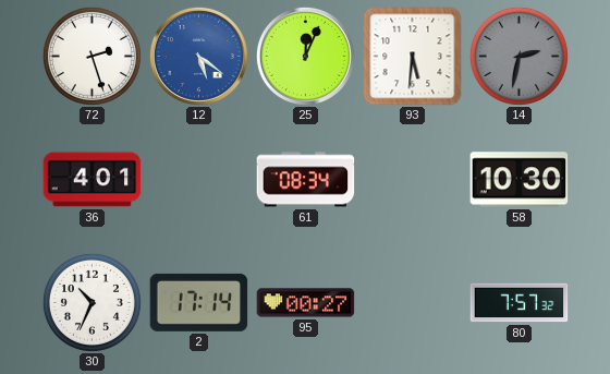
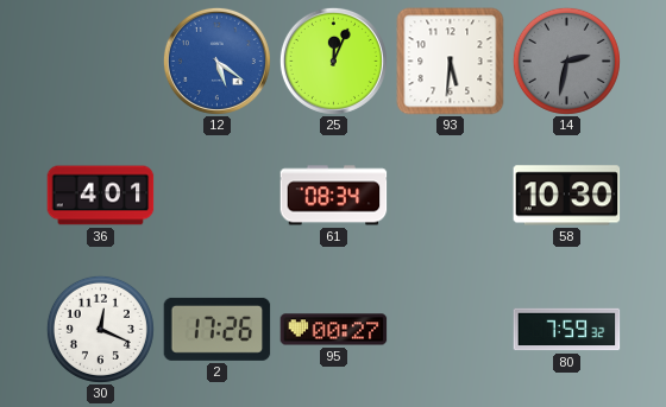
72: 2:27 -> none (91, 56)
30: 10:34 -> 12:19 (100, 329)
2: 17:14 -> 17:26 (218, 329)
80: 7:57 -> 7:59 (567, 330)
